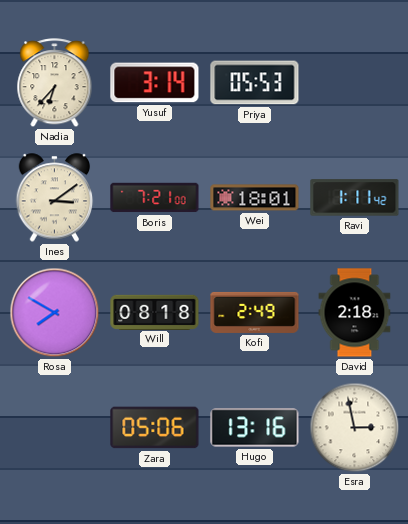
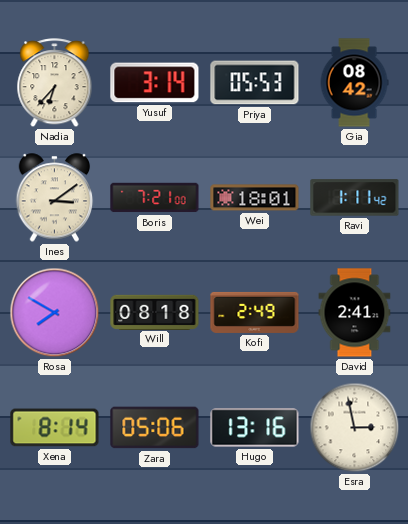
Gia: none -> 08:42 (354, 83)
David: 2:18 -> 2:41 (355, 313)
Xena: none -> 8:14 (55, 428)
